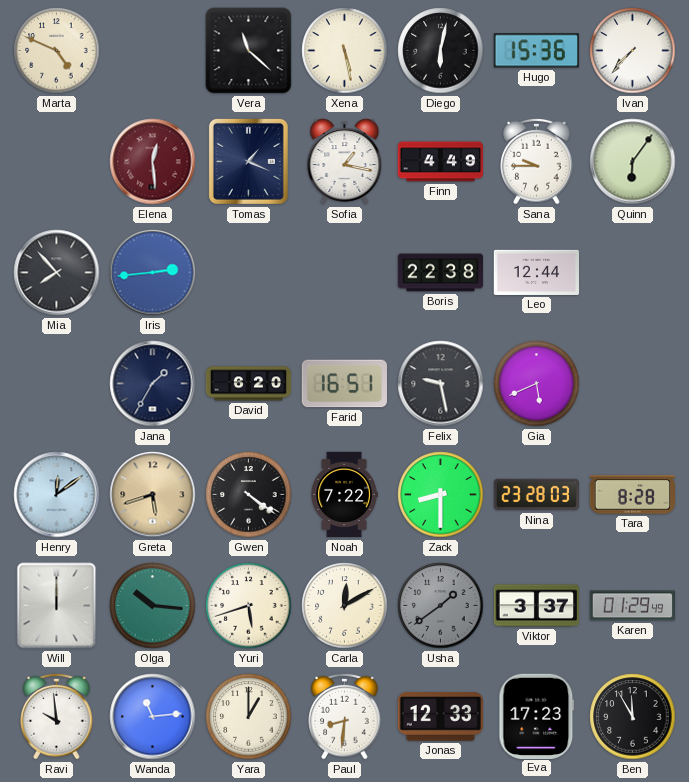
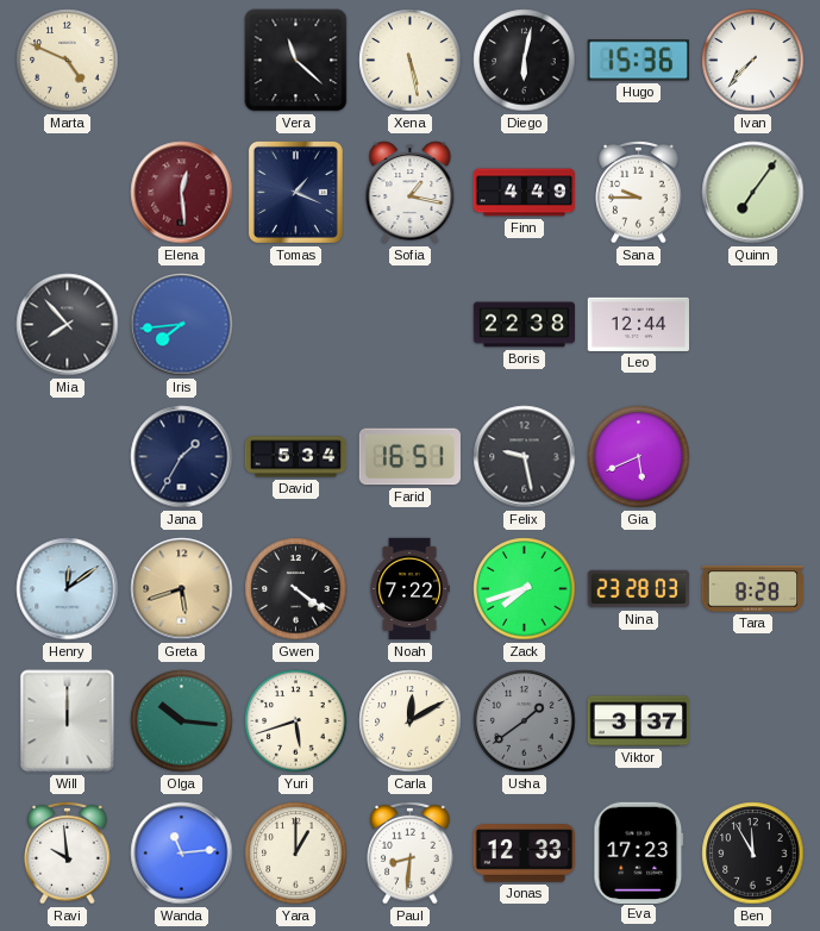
Quinn: 6:06 -> 7:06 (753, 193)
Iris: 2:44 -> 7:44 (182, 325)
David: 6:20 -> 5:34 (296, 457)
Zack: 8:30 -> 7:42 (525, 589)
Karen: 01:29 -> none (633, 606)
